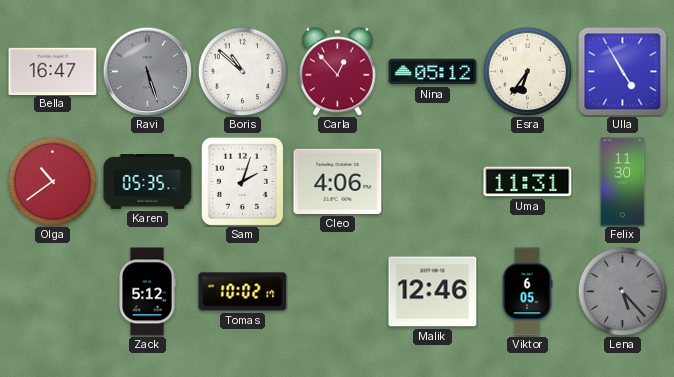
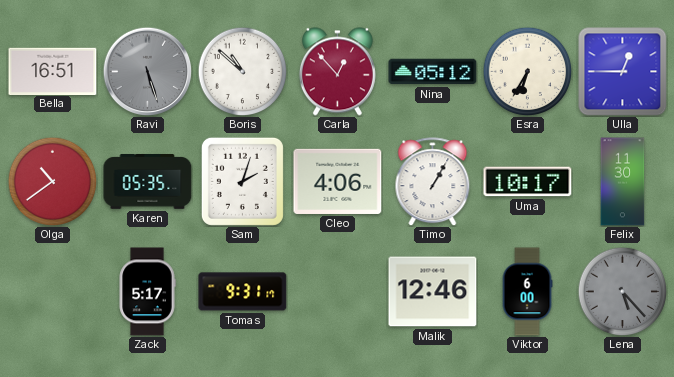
Bella: 16:47 -> 16:51 (53, 71)
Esra: 6:36 -> 6:35 (527, 71)
Ulla: 4:55 -> 12:45 (623, 72)
Timo: none -> 1:05 (433, 182)
Uma: 11:31 -> 10:17 (528, 182)
Zack: 5:12 -> 5:17 (147, 292)
Tomas: 10:02 -> 9:31 (243, 292)
Viktor: 6:05 -> 6:00 (527, 292)
